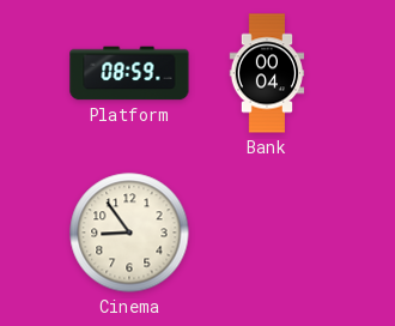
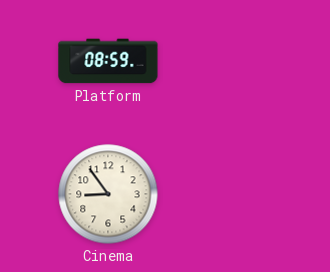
Bank: 00:04 -> none (267, 73)
